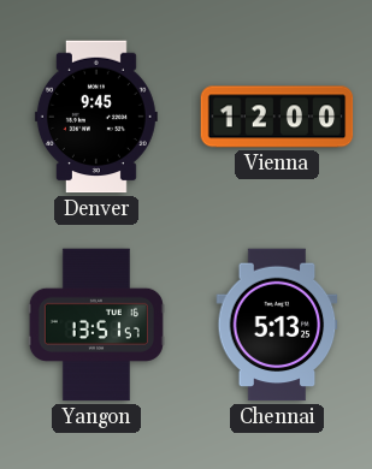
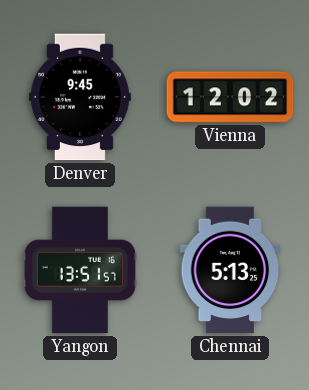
Vienna: 12:00 -> 12:02 (230, 97)
